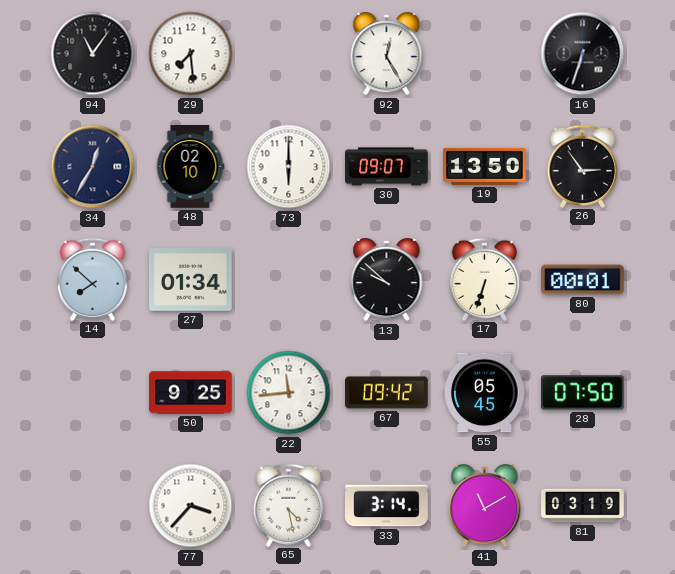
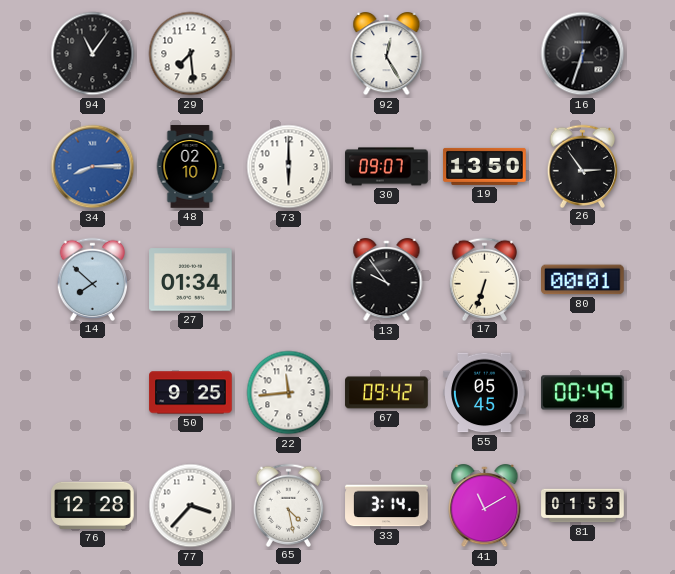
34: 12:35 -> 8:15 (93, 167)
34 dial: navy -> blue (93, 167)
13: 9:52 -> 9:54 (387, 281)
28: 07:50 -> 00:49 (583, 393)
76: none -> 12:28 (93, 505)
81: 03:19 -> 01:53 (583, 506)
